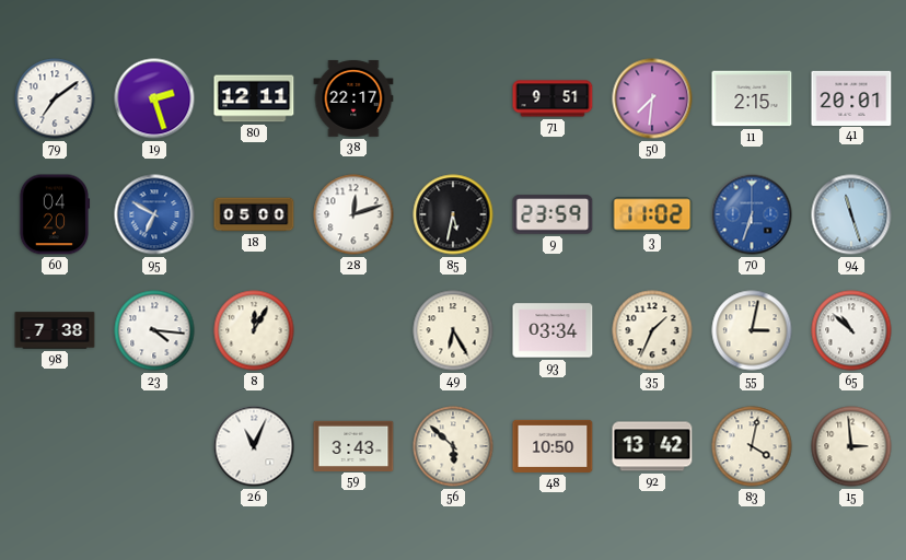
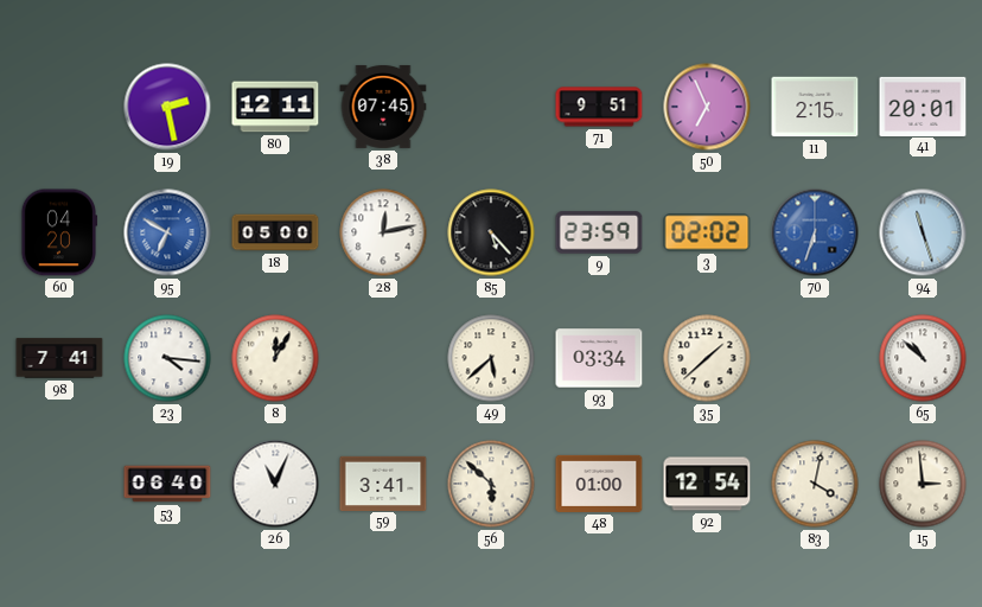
79: 7:09 -> none (55, 98)
19: 2:27 -> 2:28 (167, 107)
38: 22:17 -> 07:45 (383, 107)
50: 7:31 -> 6:56 (707, 107)
28: 12:12 -> 12:13 (383, 232)
85: 5:32 -> 5:23 (491, 232)
3: 11:02 -> 02:02 (707, 232)
98: 7:38 -> 7:41 (59, 358)
49: 6:25 -> 5:38 (491, 358)
35: 1:34 -> 1:38 (707, 358)
55: 3:02 -> none (752, 330)
53: none -> 06:40 (167, 484)
59: 3:43 -> 3:41 (383, 483)
48: 10:50 -> 01:00 (599, 484)
92: 13:42 -> 12:54 (707, 484)
